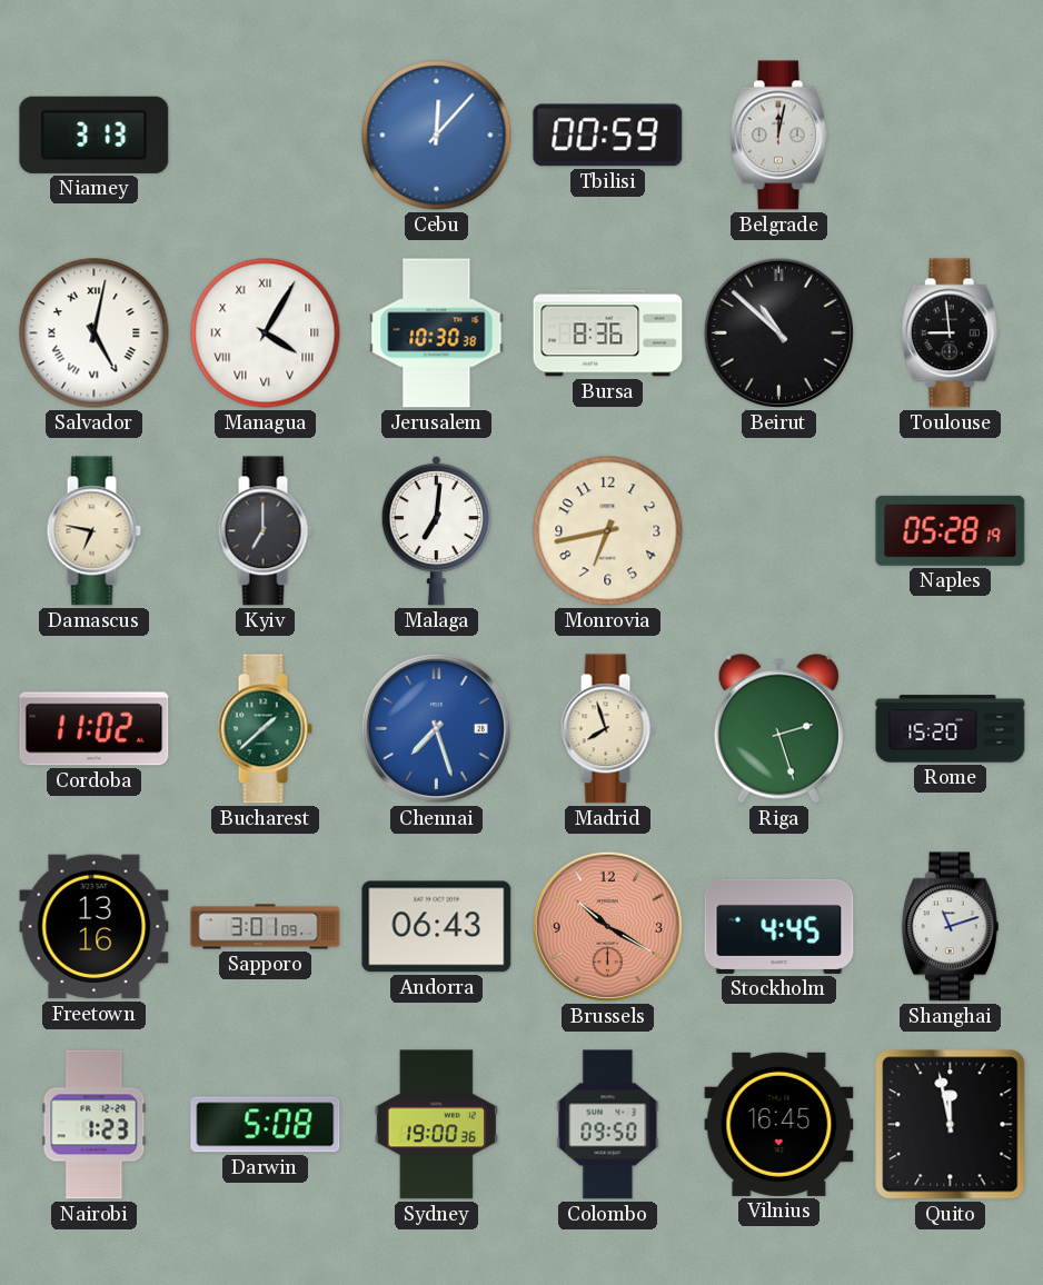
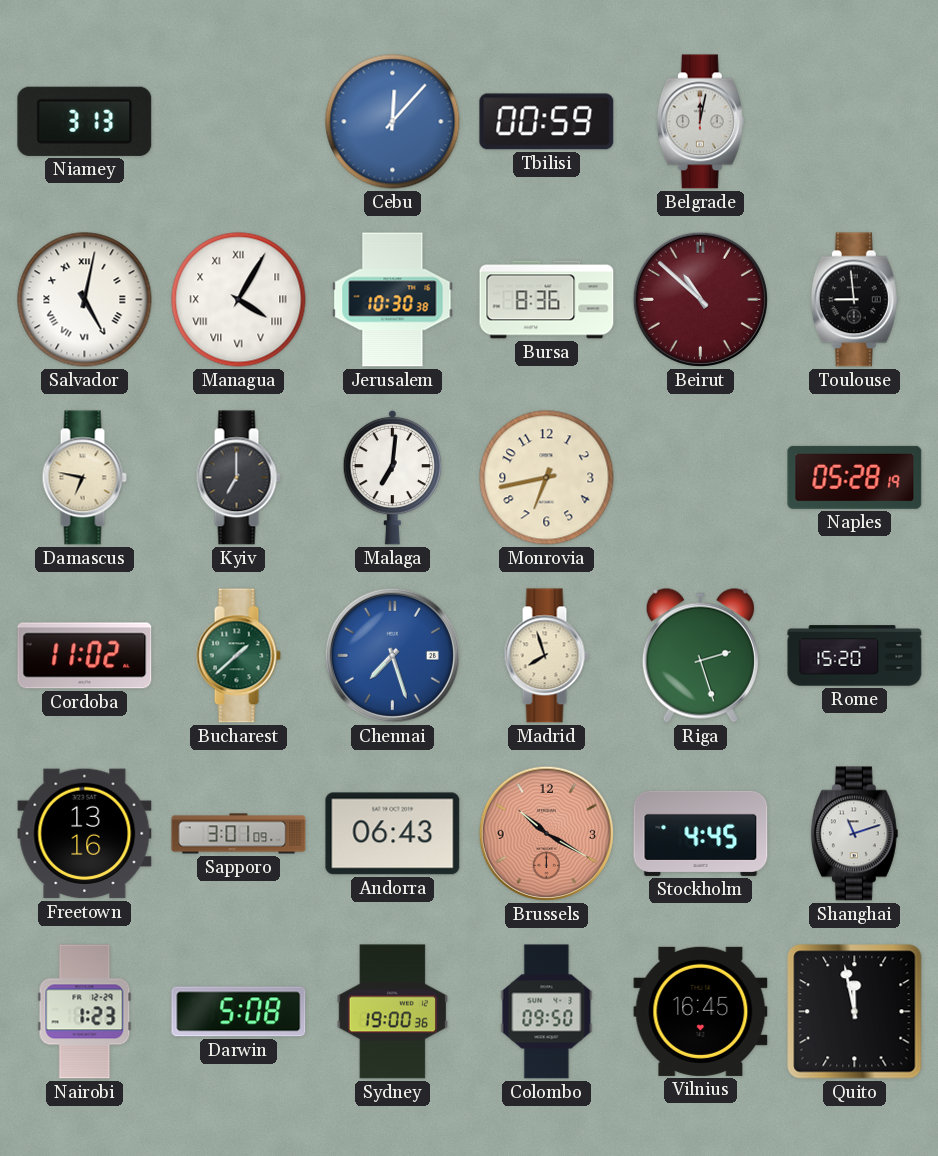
Beirut dial: black -> burgundy (700, 299)
